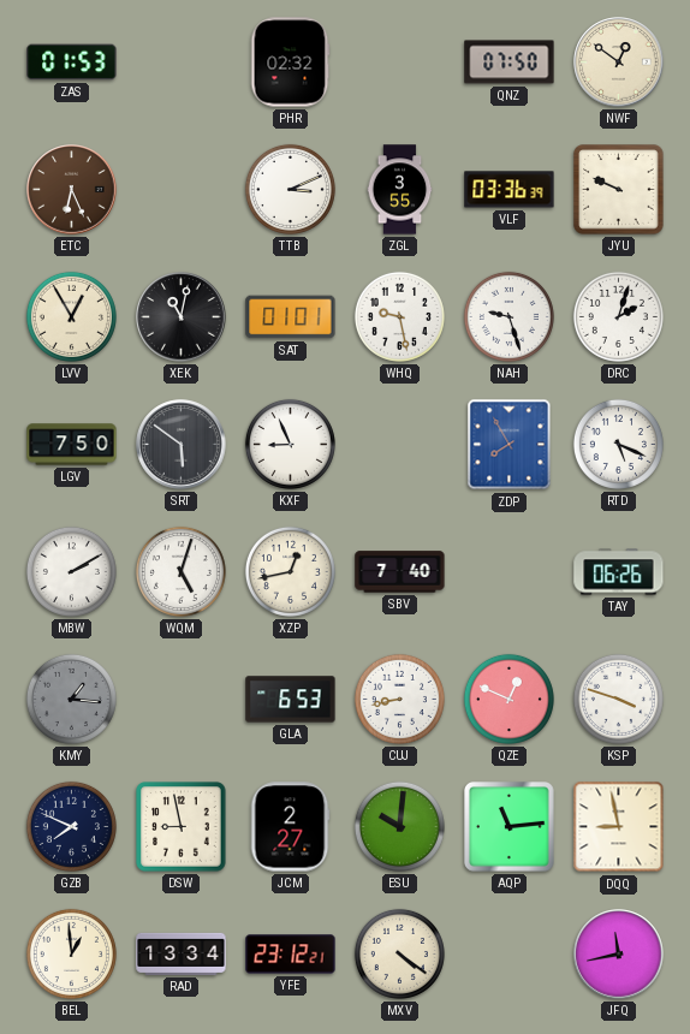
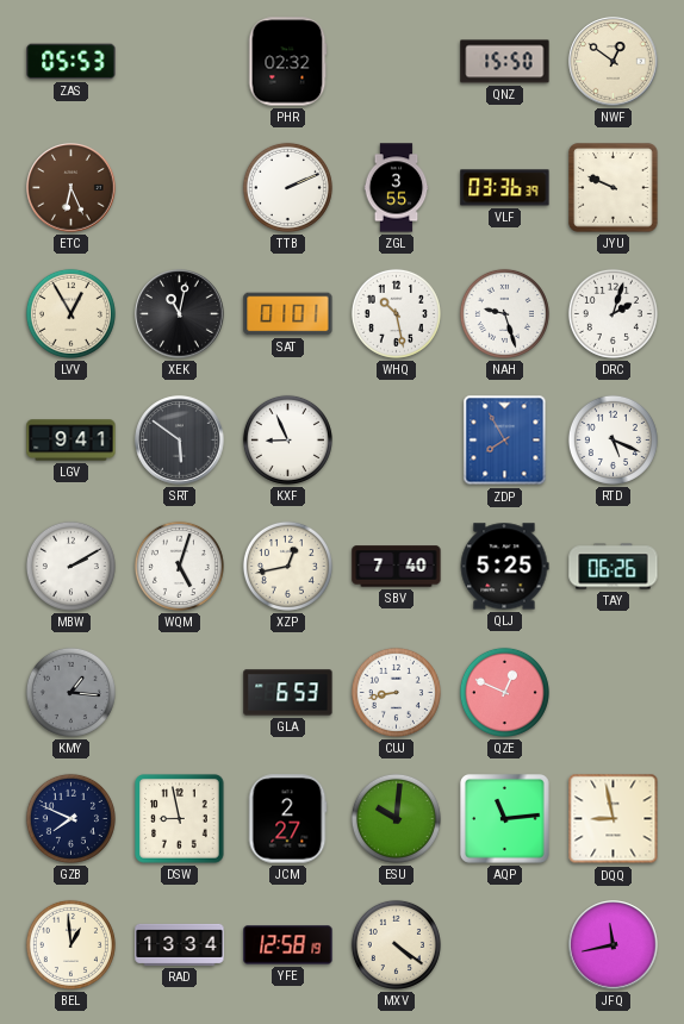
ZAS: 01:53 -> 05:53 (71, 62)
QNZ: 07:50 -> 15:50 (505, 62)
TTB: 3:11 -> 2:11 (287, 187)
WHQ: 9:28 -> 10:28 (396, 313)
LGV: 7:50 -> 9:41 (71, 441)
QLJ: none -> 5:25 (504, 567)
KSP: 3:48 -> none (618, 699)
YFE: 23:12 -> 12:58 (288, 945)
